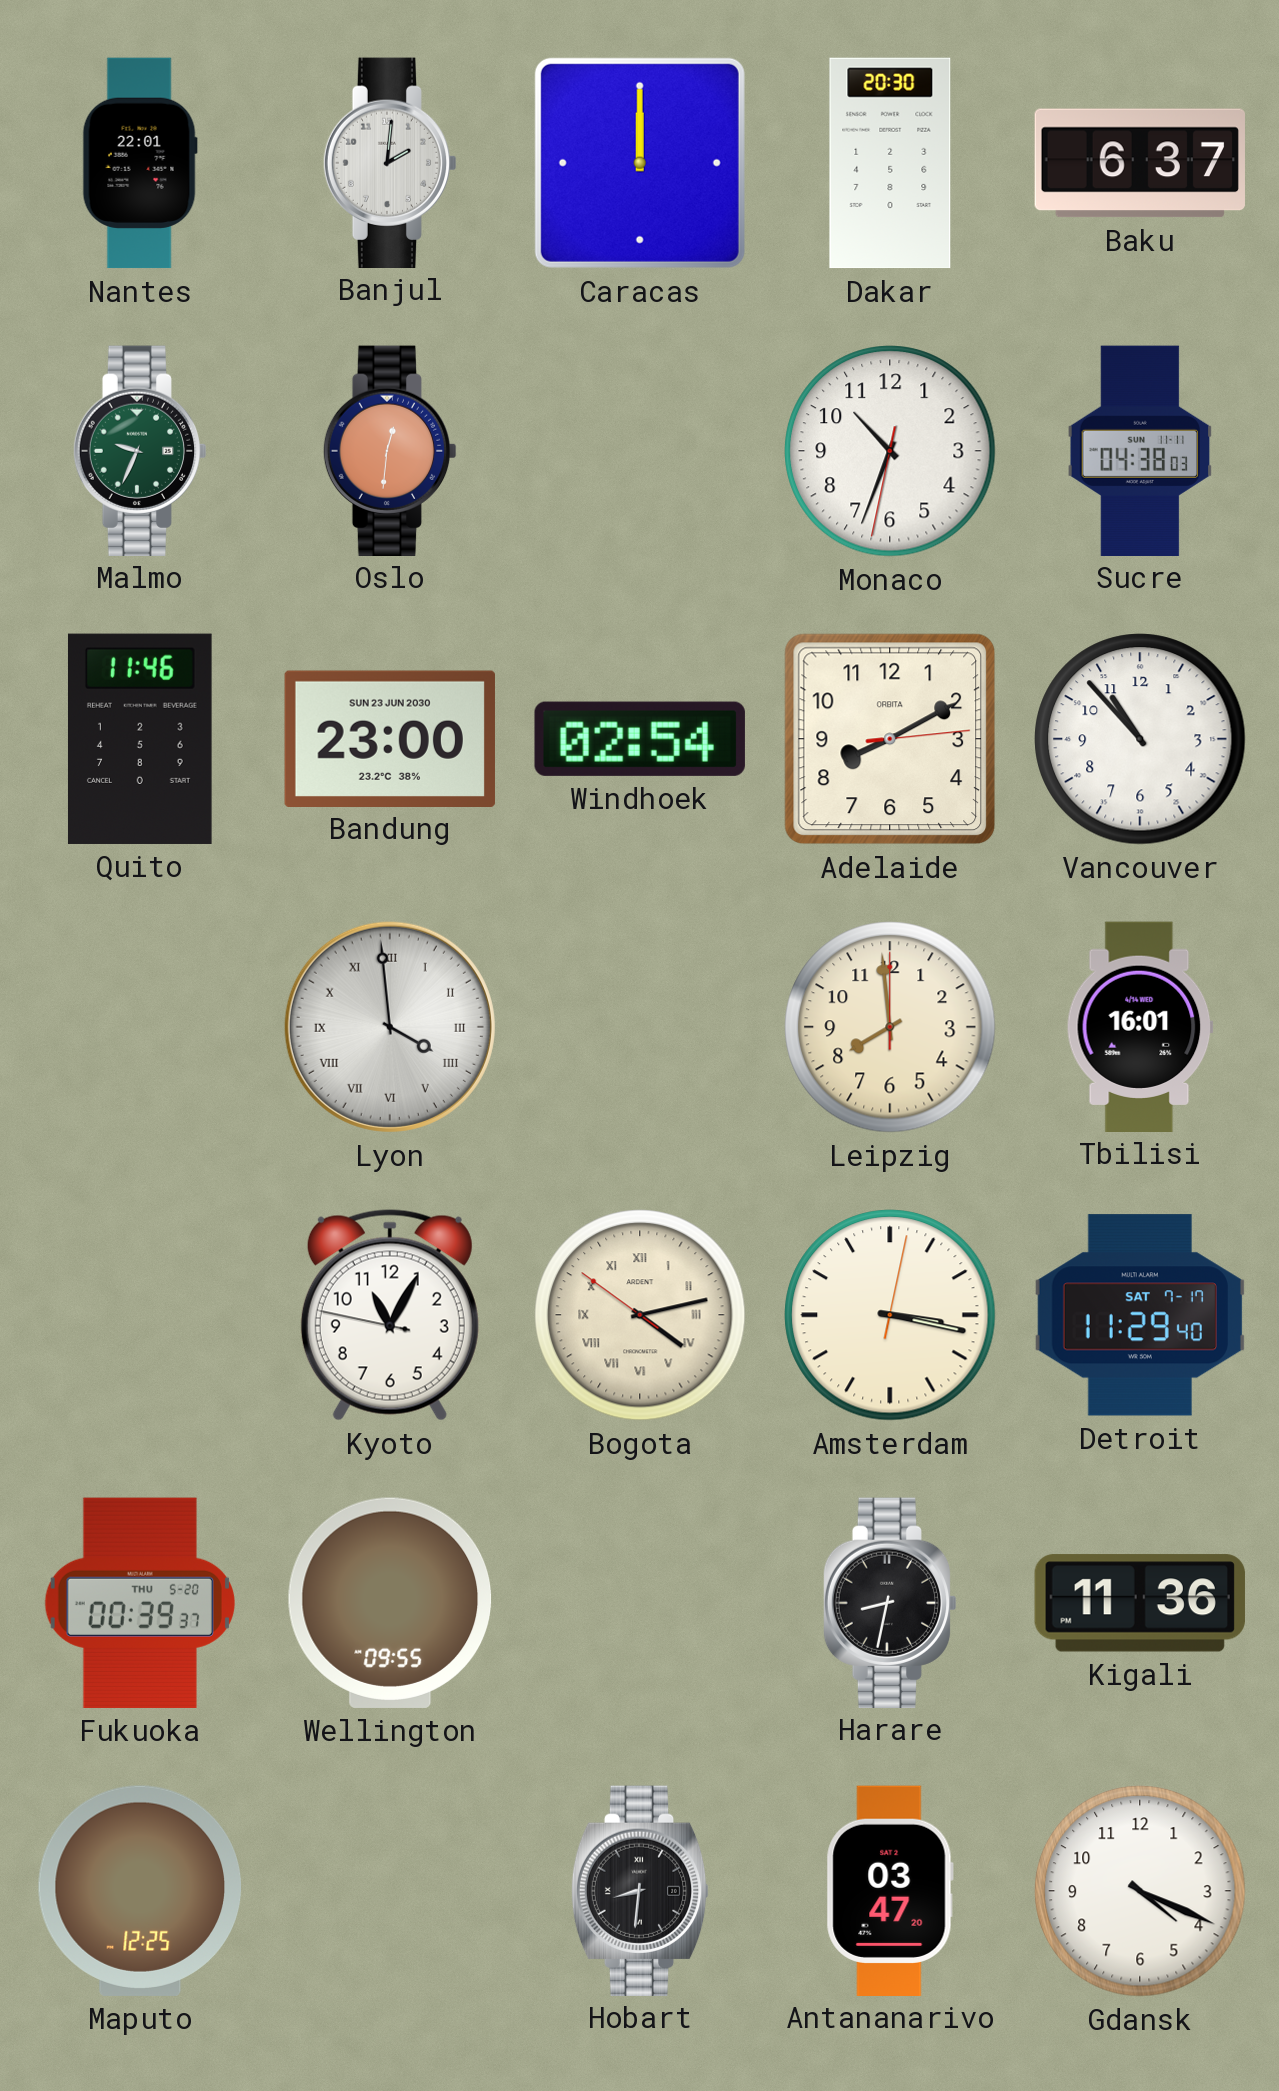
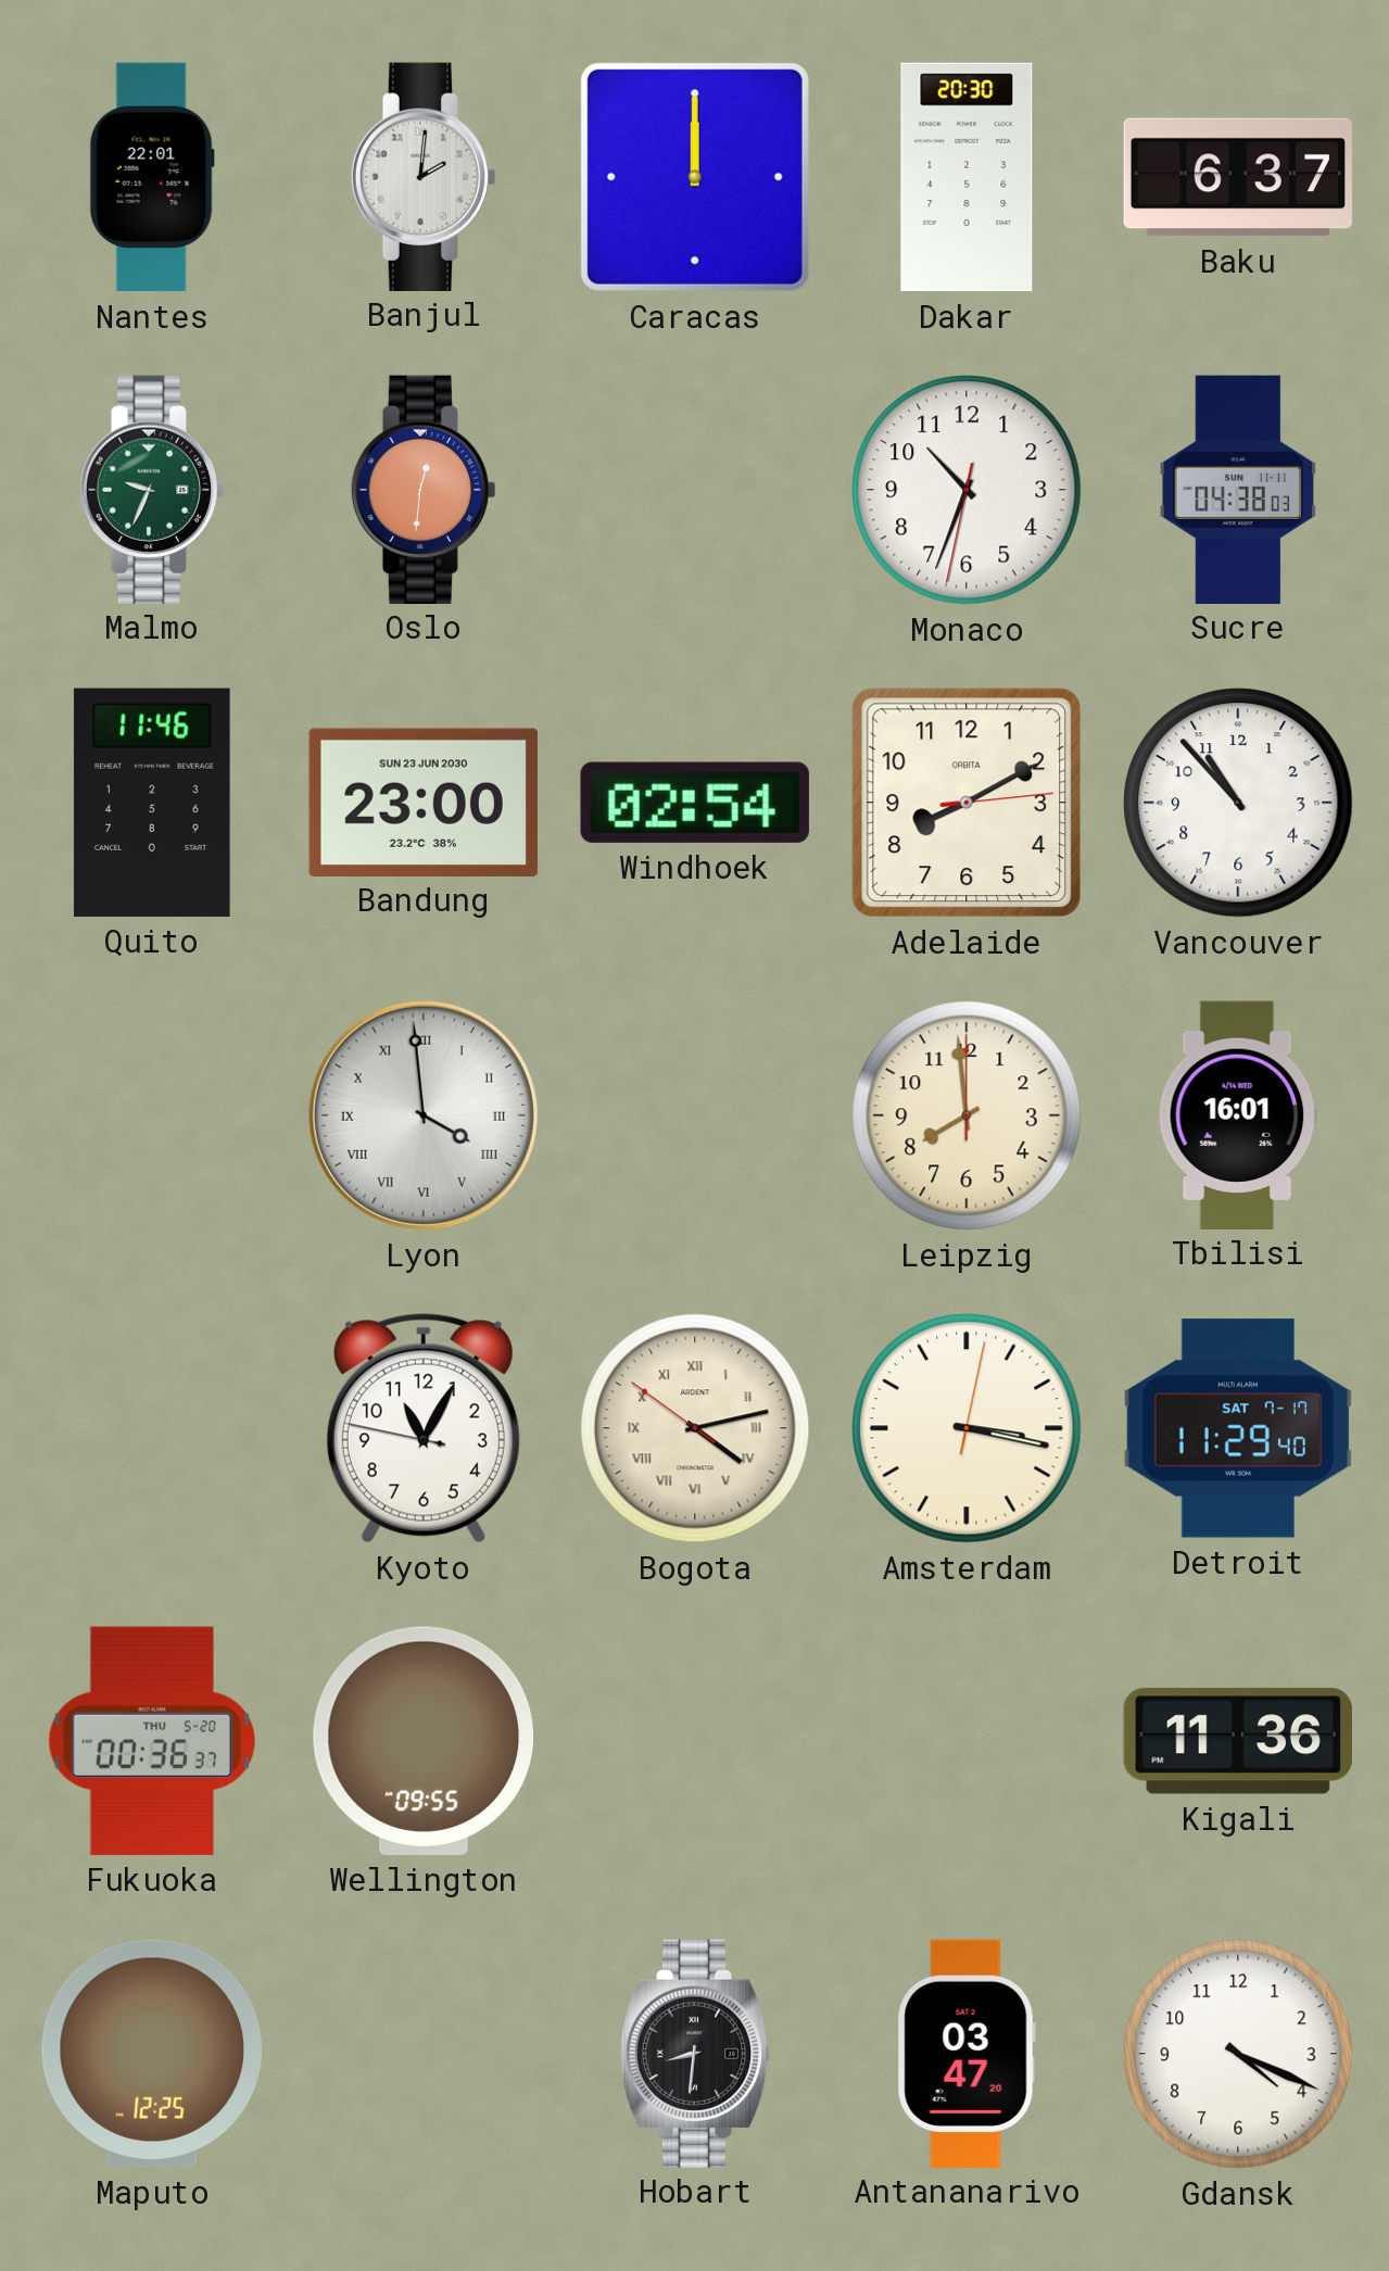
Fukuoka: 00:39 -> 00:36 (152, 1741)
Harare: 8:32 -> none (890, 1602)
